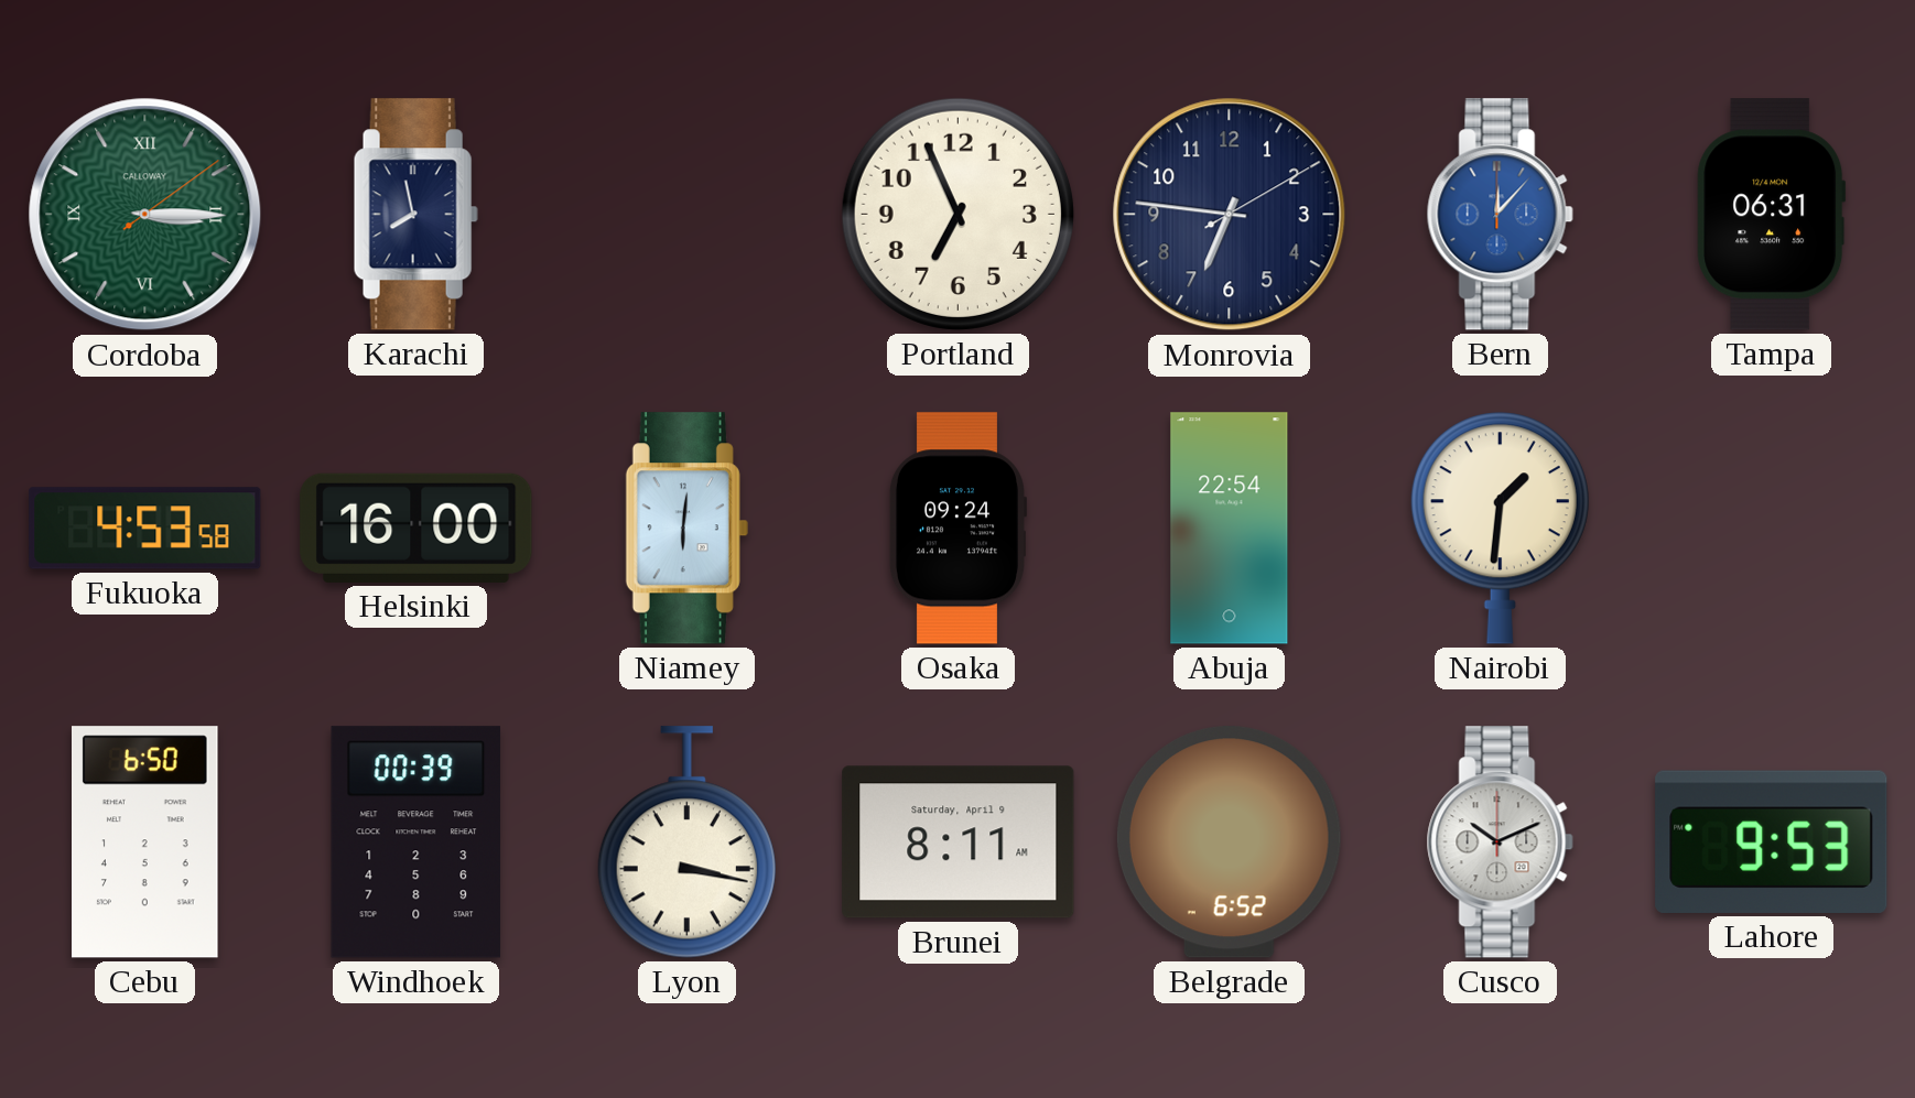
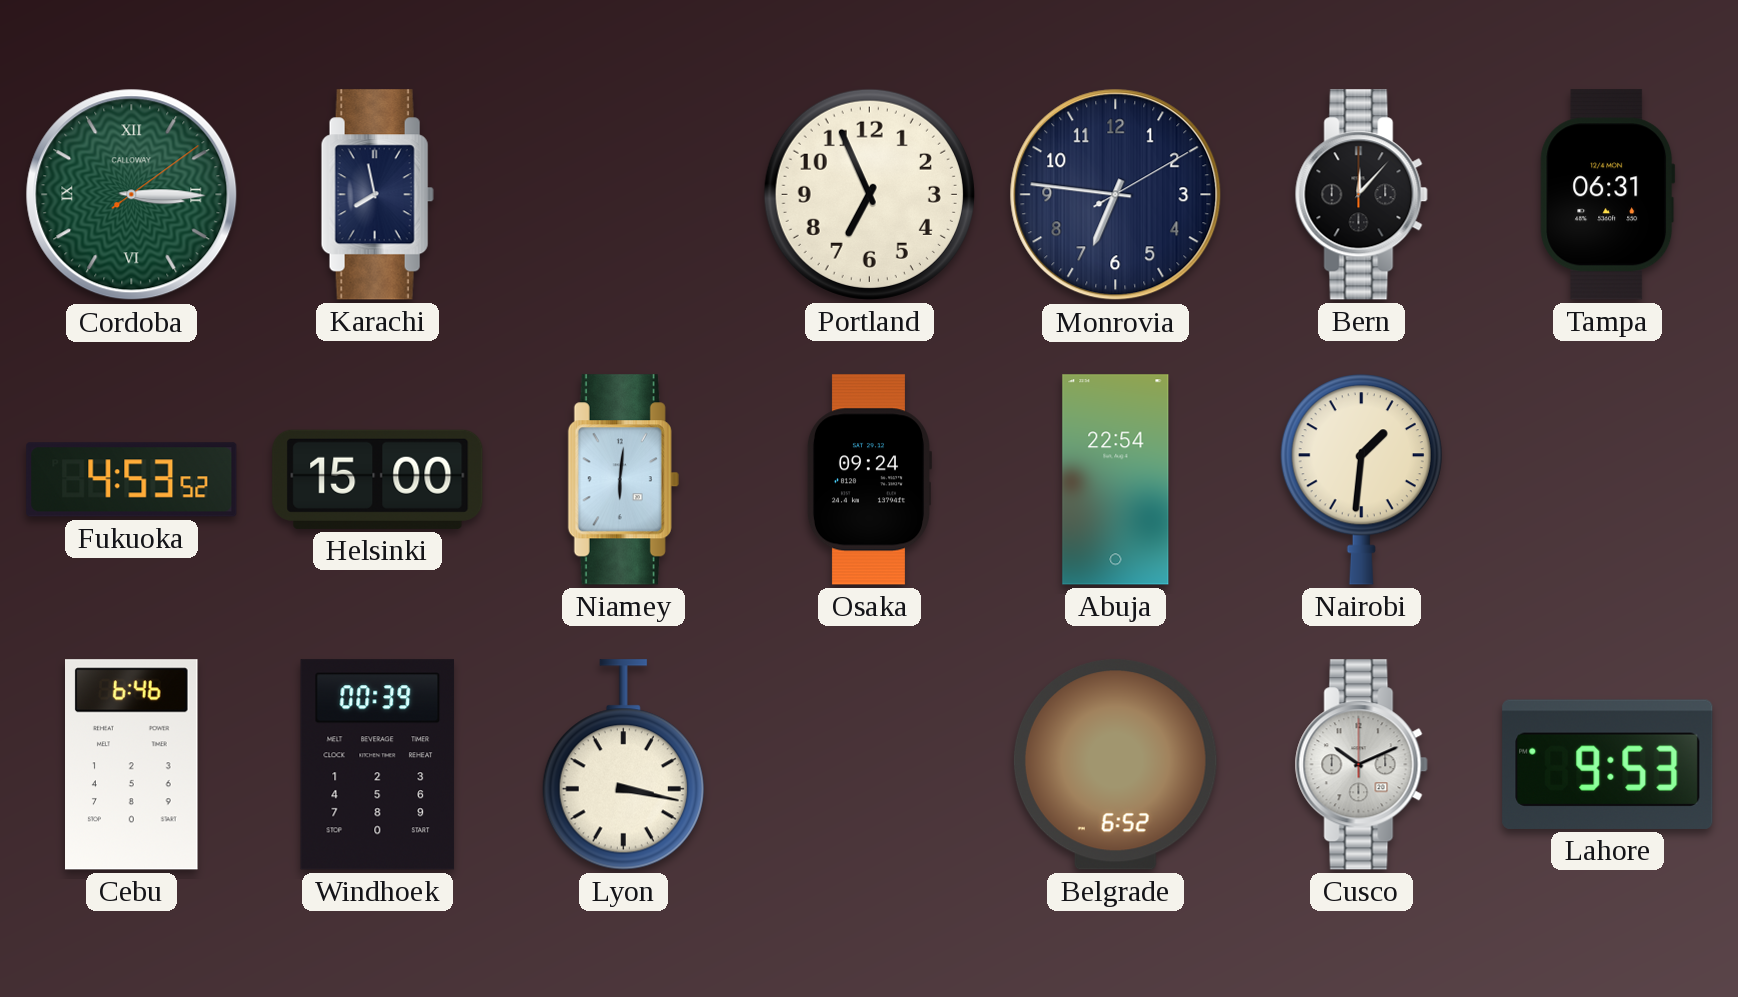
Bern dial: blue -> black (1361, 195)
Fukuoka: 4:53:58 -> 4:53:52 (132, 480)
Helsinki: 16:00 -> 15:00 (378, 479)
Cebu: 6:50 -> 6:46 (132, 765)
Brunei: 8:11 -> none (959, 842)
